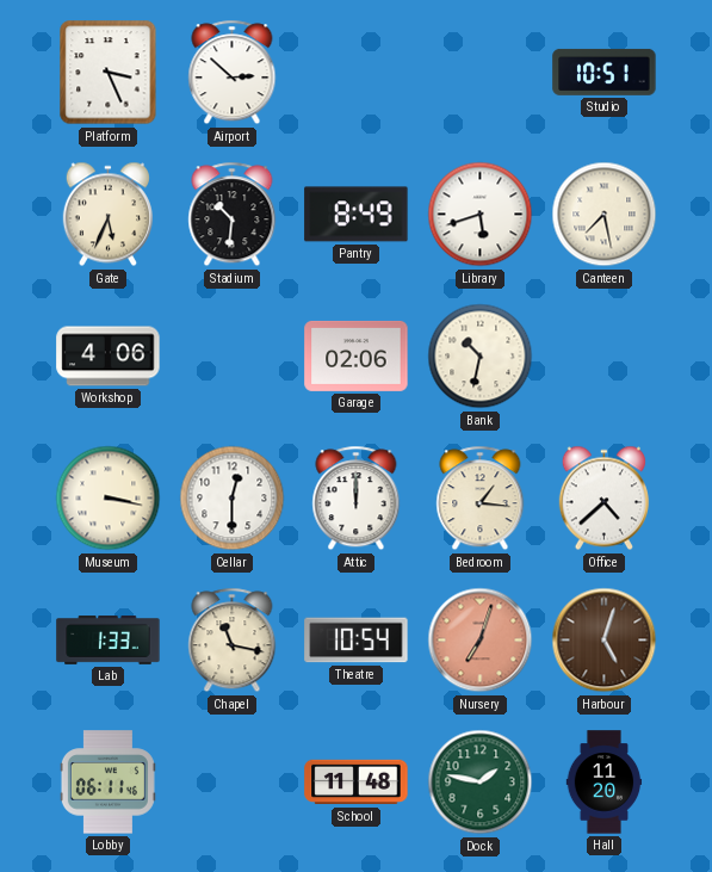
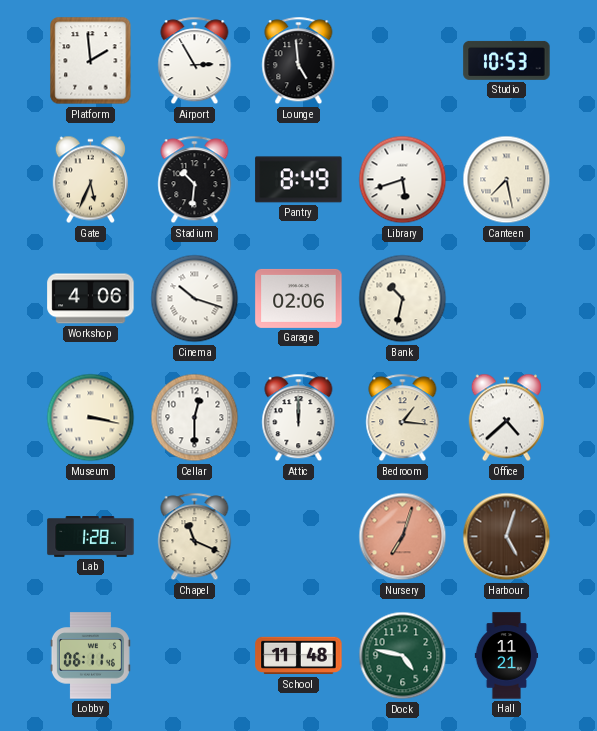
Platform: 3:26 -> 1:59 (91, 61)
Airport: 2:52 -> 2:55 (195, 61)
Lounge: none -> 4:59 (299, 61)
Studio: 10:51 -> 10:53 (507, 60)
Cinema: none -> 10:18 (195, 299)
Lab: 1:33 -> 1:28 (91, 537)
Chapel: 11:17 -> 11:19 (195, 537)
Theatre: 10:54 -> none (357, 641)
Dock: 1:47 -> 4:47 (403, 656)
Hall: 11:20 -> 11:21 (507, 656)
